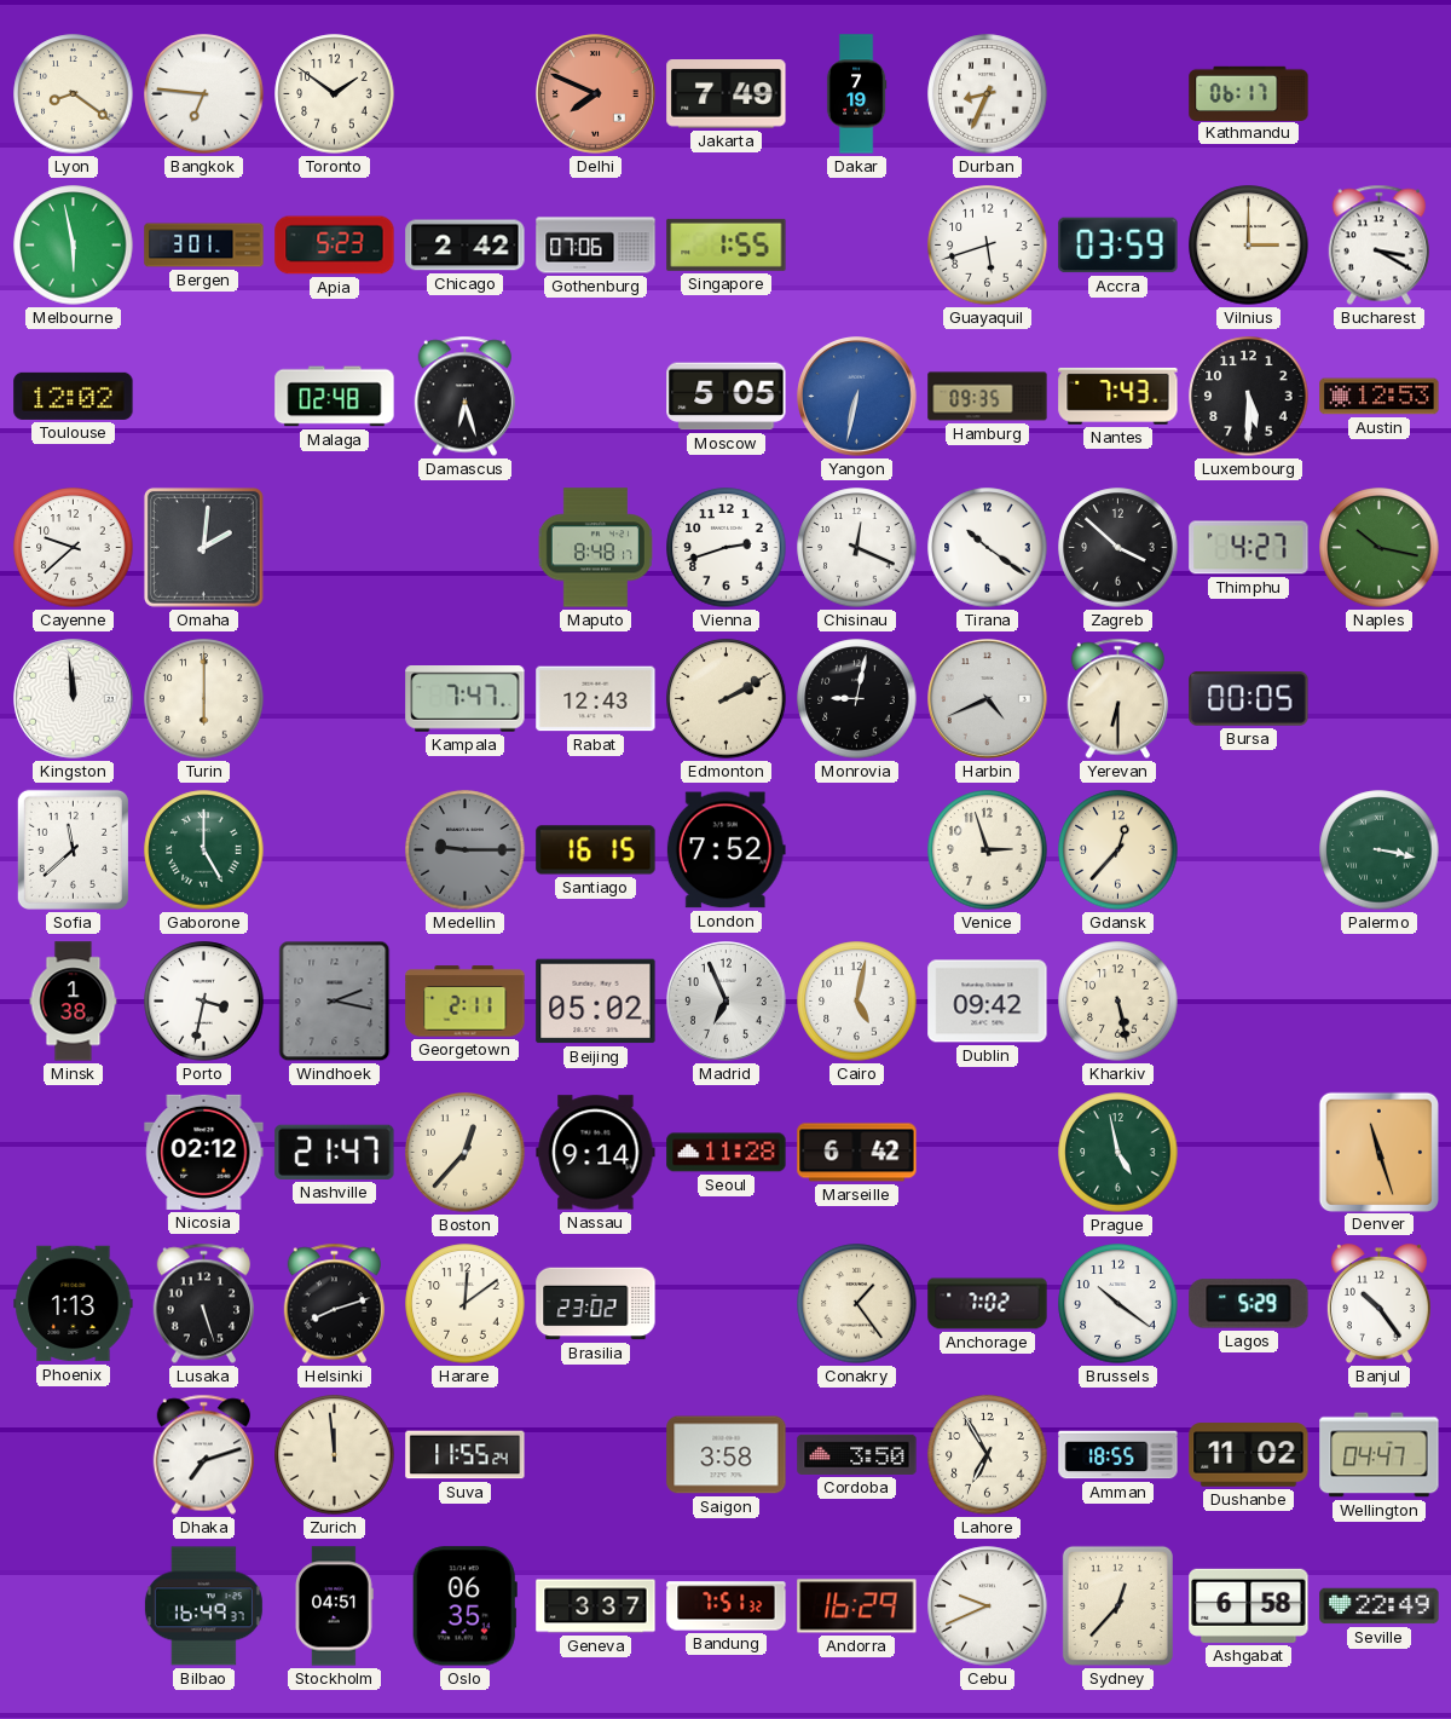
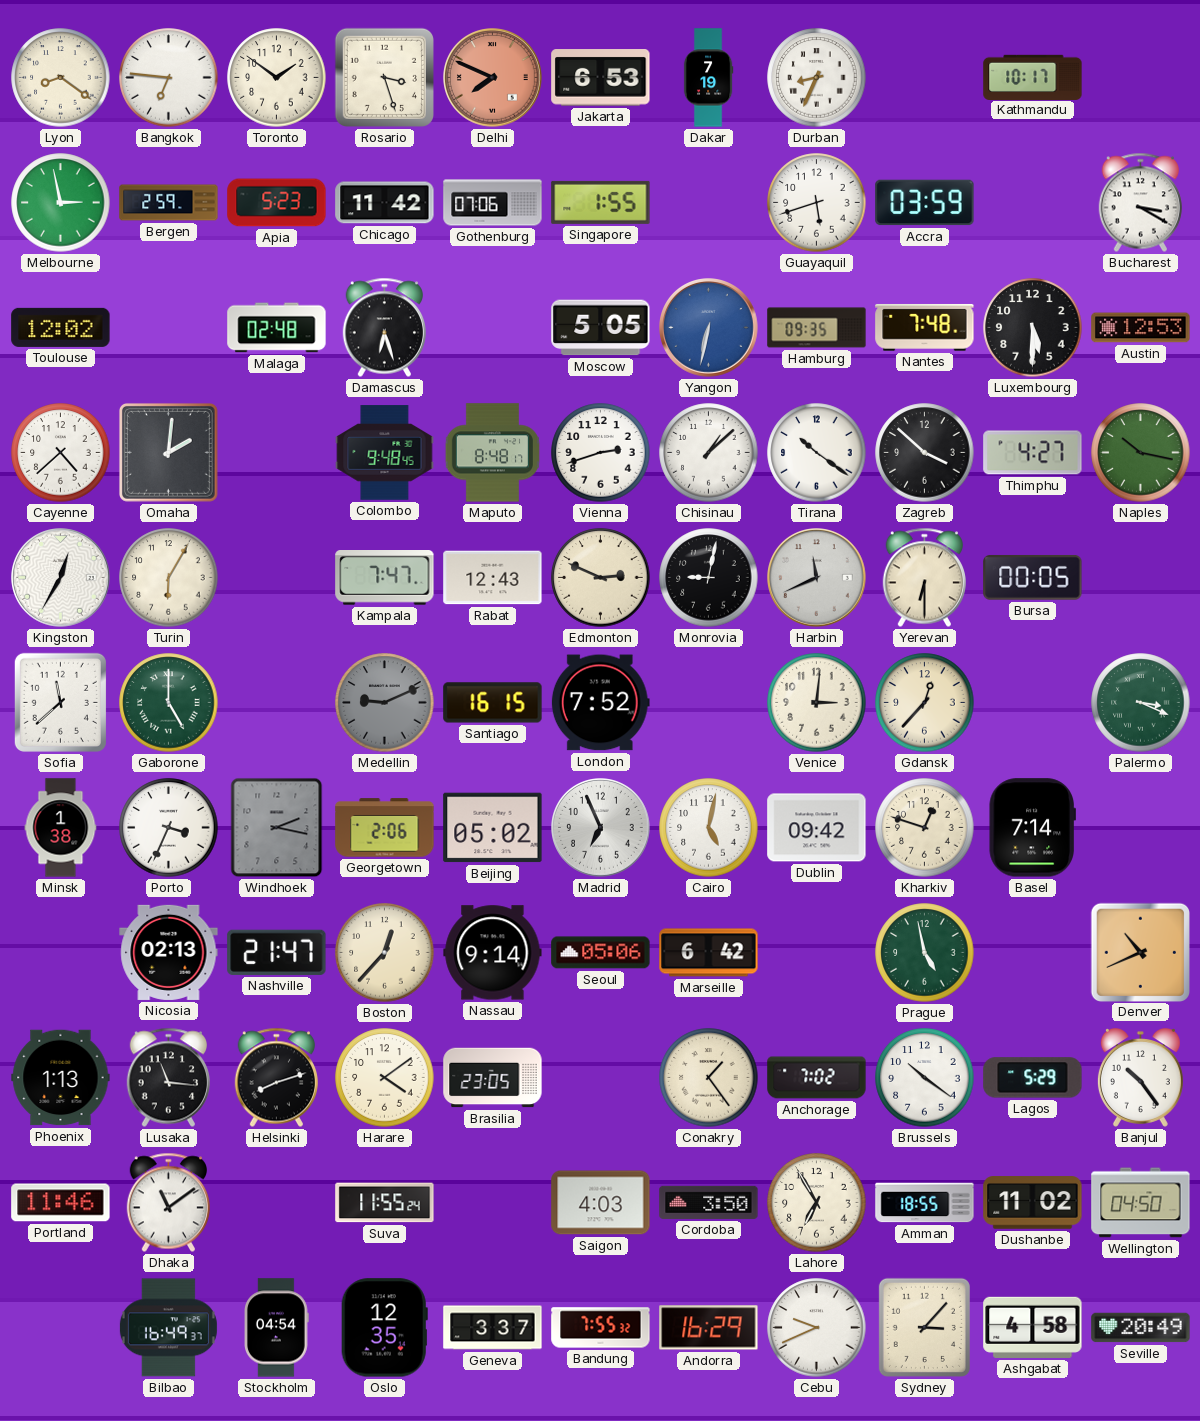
Rosario: none -> 3:27 (384, 77)
Jakarta: 7:49 -> 6:53 (601, 78)
Kathmandu: 06:17 -> 10:17 (1033, 77)
Melbourne: 5:58 -> 2:58 (61, 203)
Bergen: 3:01 -> 2:59 (169, 203)
Chicago: 2:42 -> 11:42 (385, 203)
Vilnius: 3:00 -> none (1249, 246)
Nantes: 7:43 -> 7:48 (925, 327)
Cayenne: 9:38 -> 4:38 (61, 453)
Colombo: none -> 9:48 (385, 453)
Chisinau: 12:19 -> 1:08 (709, 453)
Kingston: 11:59 -> 12:35 (61, 578)
Turin: 6:00 -> 6:05 (169, 578)
Edmonton: 2:10 -> 2:49 (601, 578)
Harbin: 4:41 -> 11:41 (817, 578)
Medellin: 9:15 -> 9:11 (385, 703)
Venice: 2:57 -> 3:01 (817, 703)
Palermo: 3:17 -> 3:19 (1141, 703)
Porto: 3:32 -> 3:34 (169, 828)
Georgetown: 2:11 -> 2:06 (385, 828)
Kharkiv: 5:28 -> 12:48 (925, 828)
Basel: none -> 7:14 (1032, 828)
Nicosia: 02:12 -> 02:13 (169, 952)
Seoul: 11:28 -> 05:06 (601, 953)
Denver: 11:27 -> 10:41 (1140, 952)
Lusaka: 5:27 -> 11:16 (168, 1078)
Harare: 12:09 -> 4:09 (385, 1078)
Brasilia: 23:02 -> 23:05 (493, 1078)
Portland: none -> 11:46 (61, 1203)
Dhaka: 7:12 -> 11:09 (168, 1203)
Zurich: 11:59 -> none (335, 1455)
Saigon: 3:58 -> 4:03 (601, 1203)
Wellington: 04:47 -> 04:50 (1141, 1203)
Stockholm: 04:51 -> 04:54 (277, 1328)
Oslo: 06:35 -> 12:35 (384, 1328)
Bandung: 7:51 -> 7:55 (601, 1328)
Sydney: 12:37 -> 3:07 (924, 1327)
Ashgabat: 6:58 -> 4:58 (1033, 1327)
Seville: 22:49 -> 20:49 (1141, 1328)
